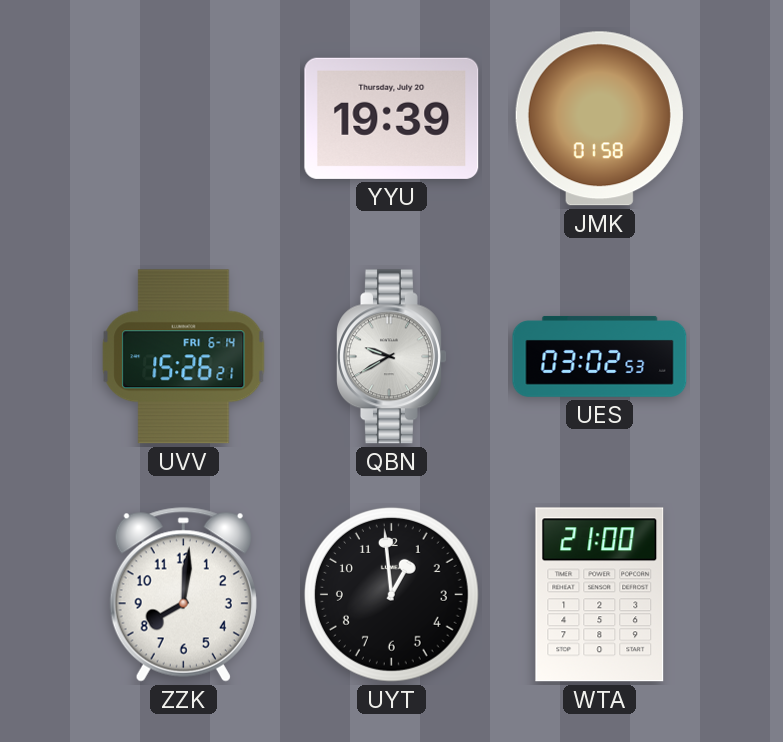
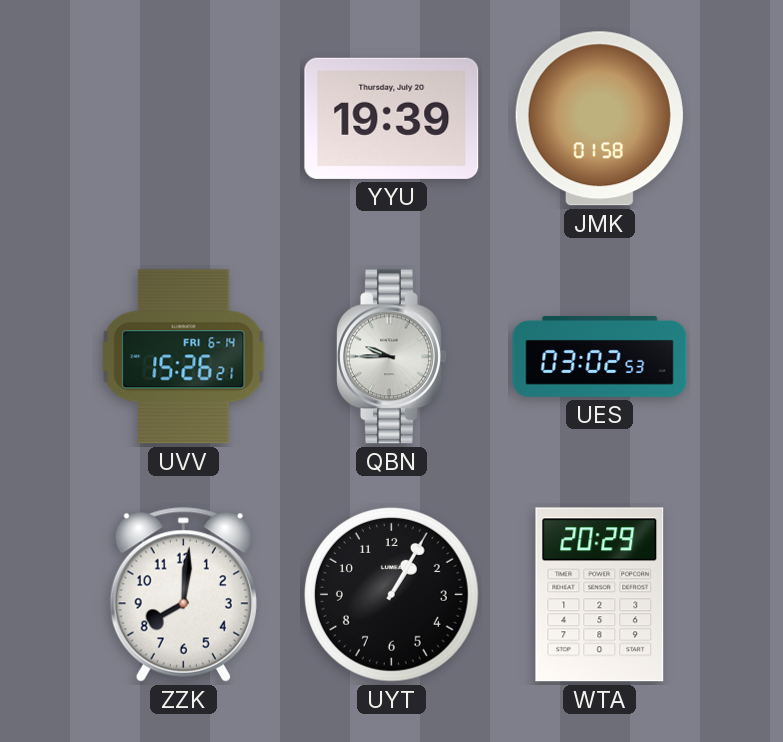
QBN: 9:40 -> 9:45 (392, 357)
UYT: 12:59 -> 1:05 (391, 594)
WTA: 21:00 -> 20:29 (600, 595)
